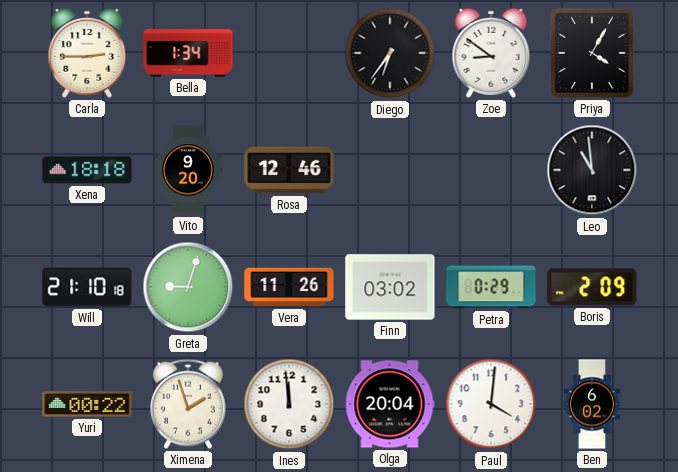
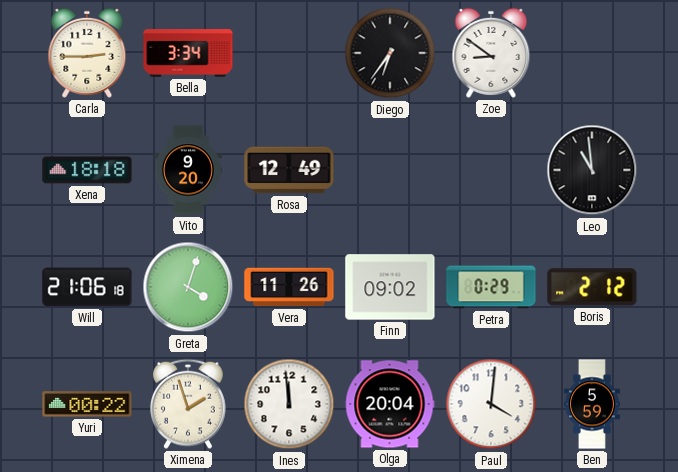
Bella: 1:34 -> 3:34 (188, 53)
Priya: 4:05 -> none (592, 53)
Rosa: 12:46 -> 12:49 (289, 170)
Will: 21:10 -> 21:06 (87, 287)
Greta: 9:03 -> 4:03 (188, 287)
Finn: 03:02 -> 09:02 (390, 287)
Boris: 2:09 -> 2:12 (592, 287)
Ben: 6:02 -> 5:59 (593, 404)
